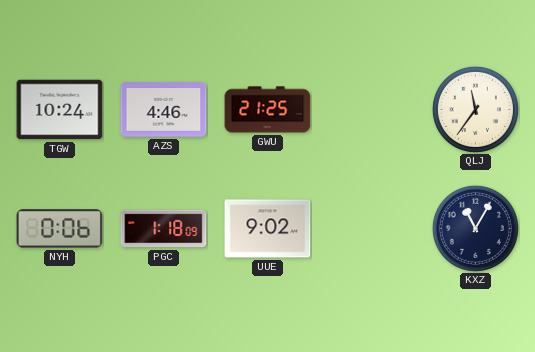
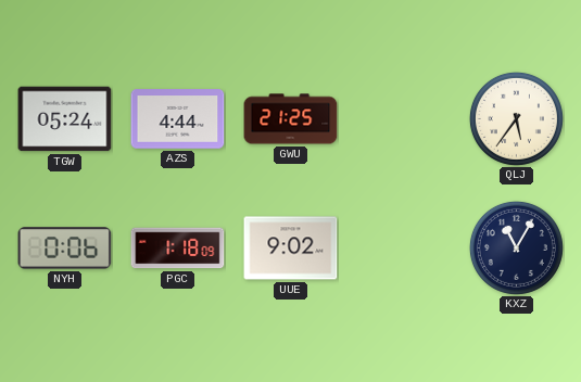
TGW: 10:24 -> 05:24 (65, 119)
AZS: 4:46 -> 4:44 (178, 119)
QLJ: 11:36 -> 5:36 (516, 118)
